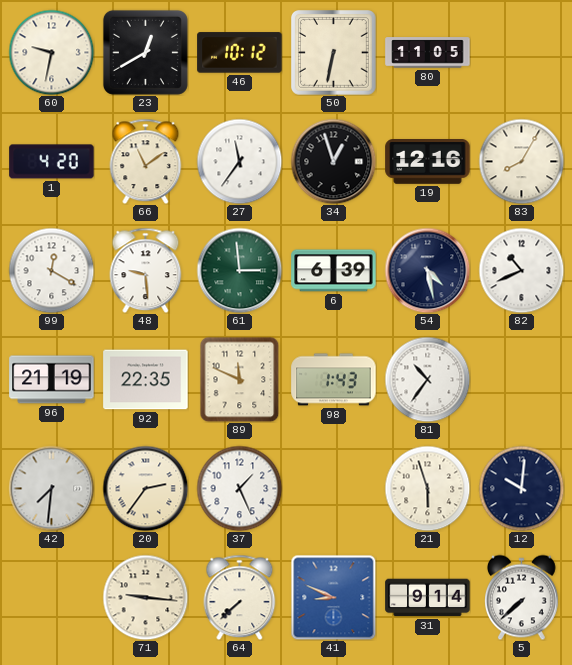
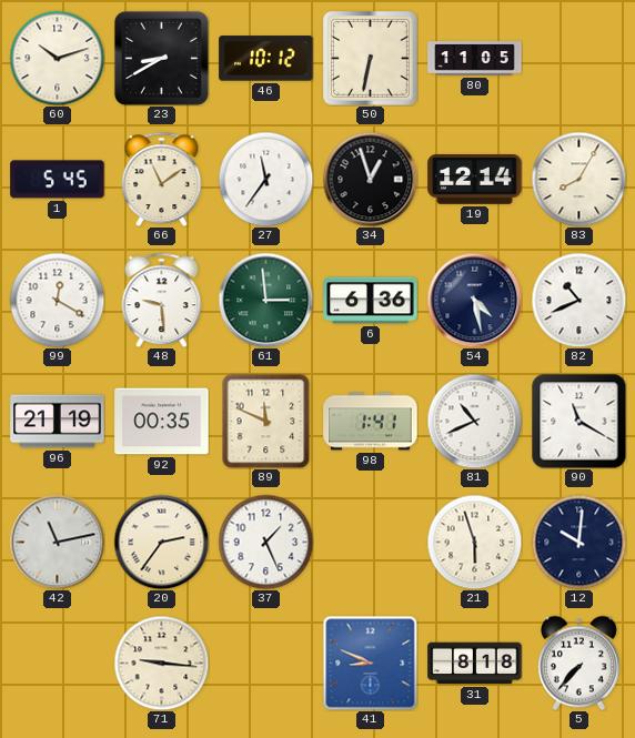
60: 9:32 -> 10:12 (57, 58)
23: 12:40 -> 8:40 (161, 58)
1: 4:20 -> 5:45 (58, 180)
19: 12:16 -> 12:14 (475, 180)
6: 6:39 -> 6:36 (371, 301)
92: 22:35 -> 00:35 (162, 422)
98: 1:43 -> 1:41 (371, 422)
81: 10:36 -> 10:41 (474, 421)
90: none -> 11:20 (578, 421)
42: 7:31 -> 11:13 (57, 542)
64: 7:38 -> none (240, 597)
31: 9:14 -> 8:18 (475, 664)
5: 7:38 -> 7:37 (579, 663)
